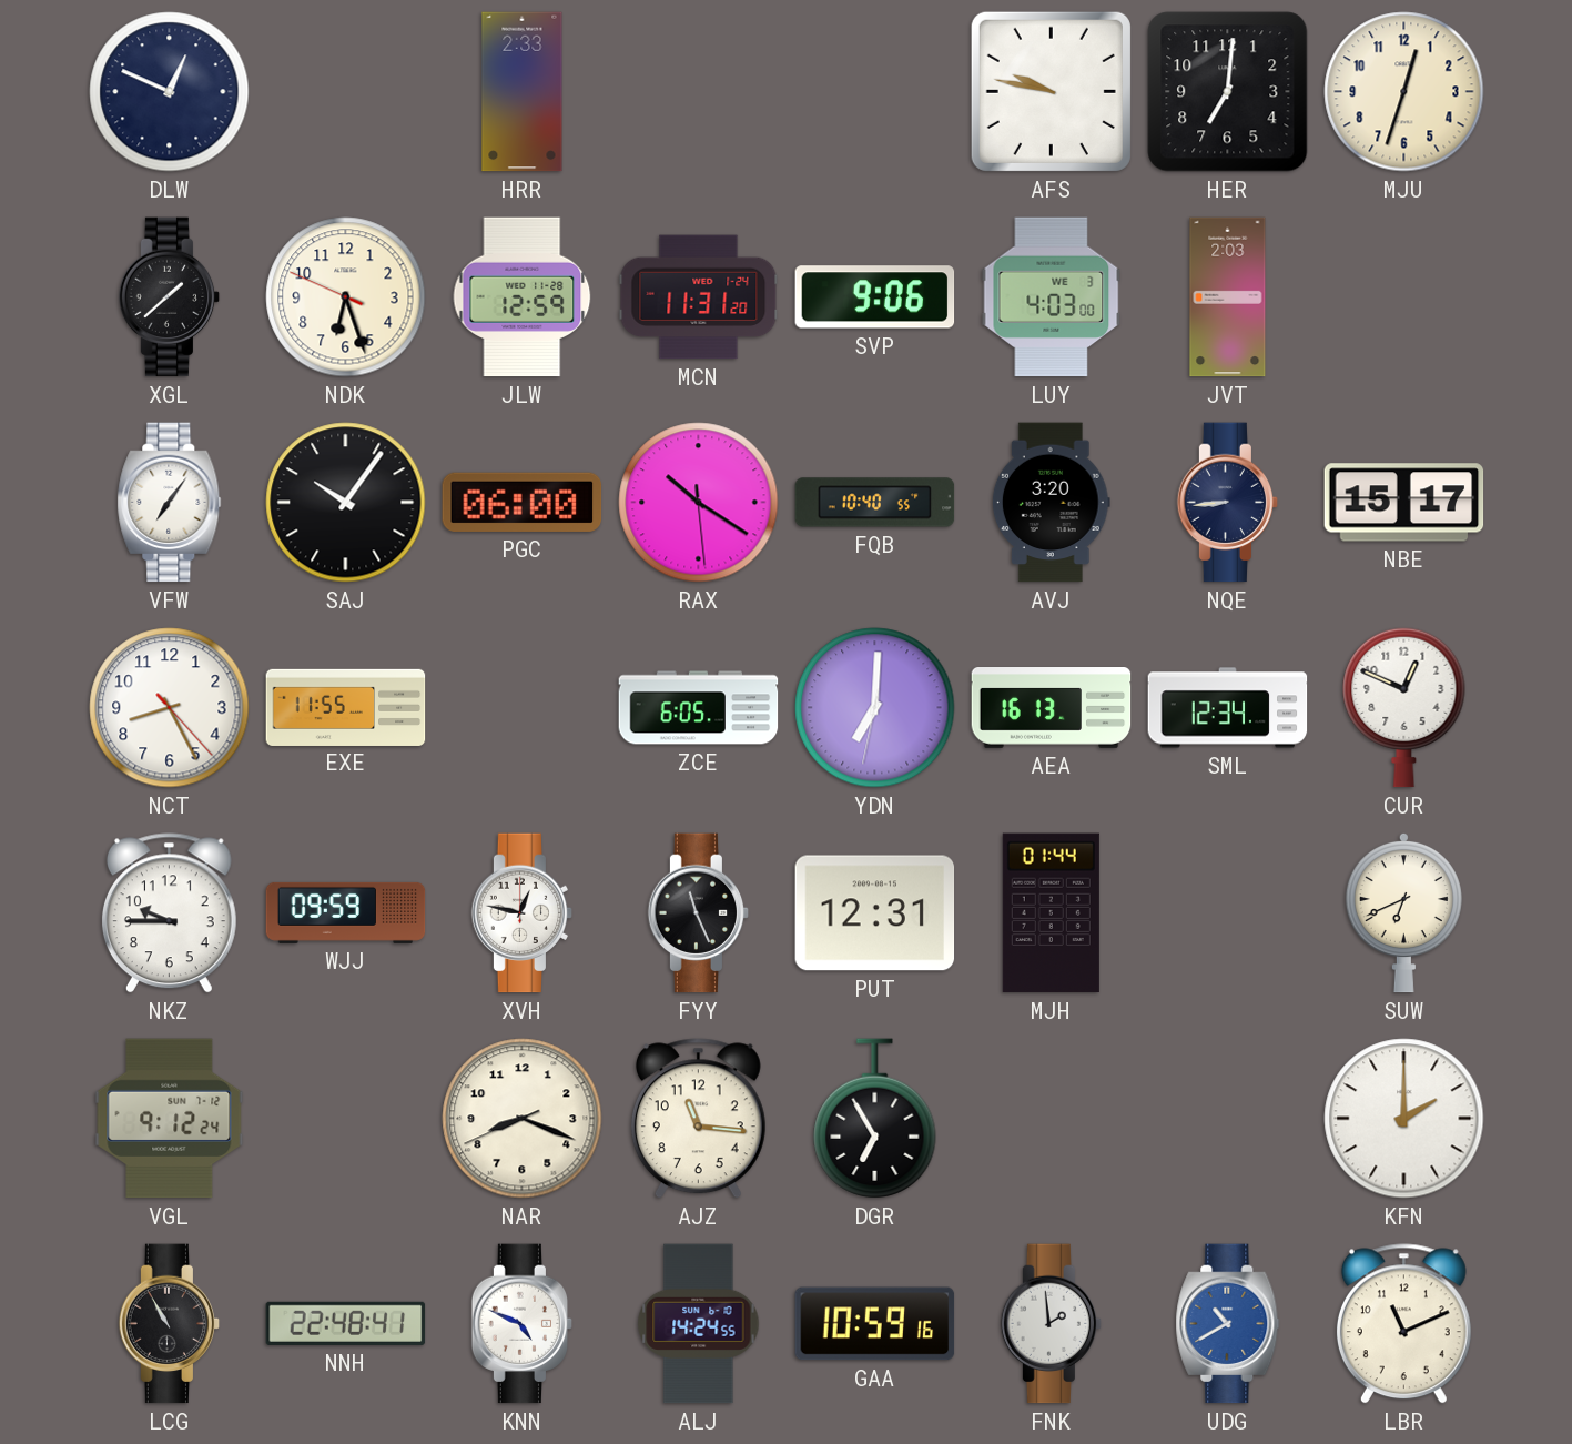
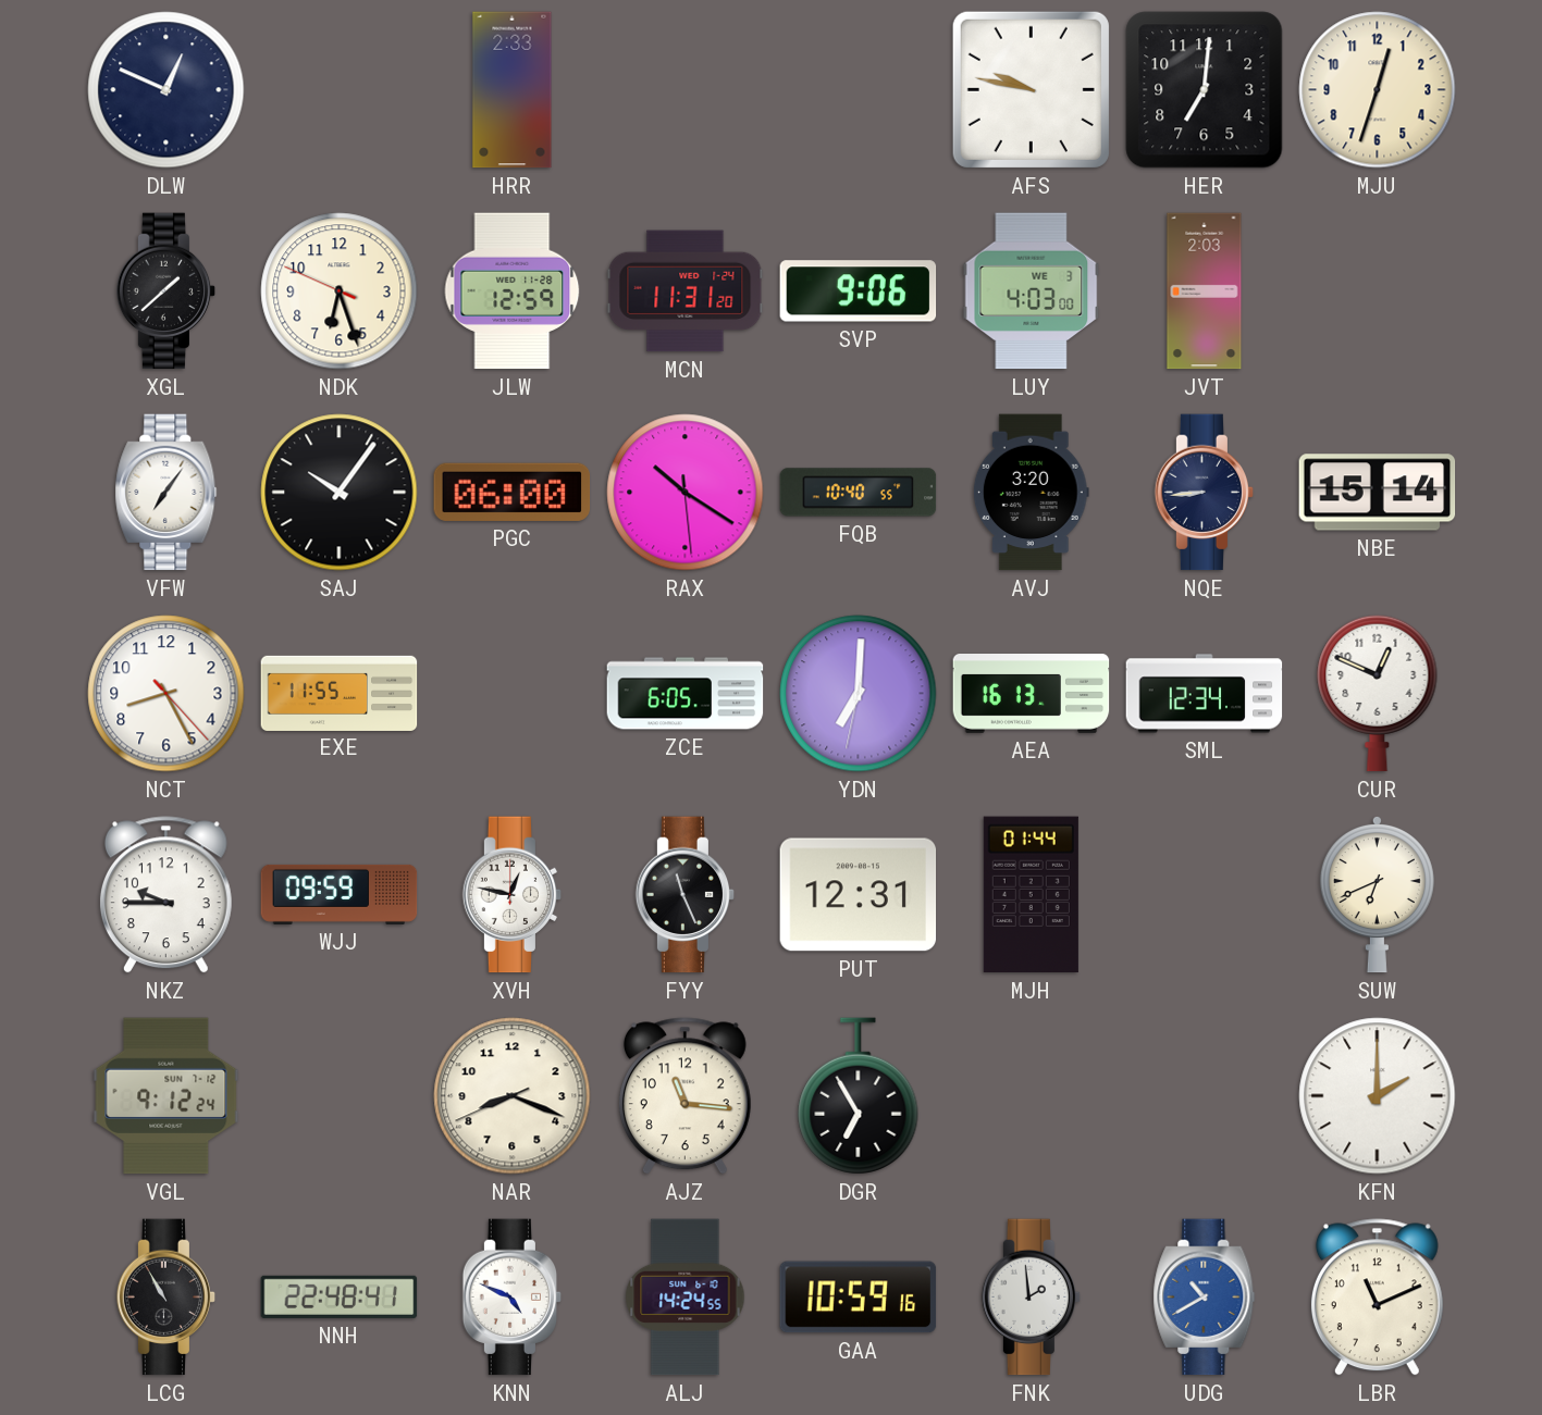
NBE: 15:17 -> 15:14 (1378, 493)
